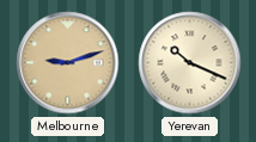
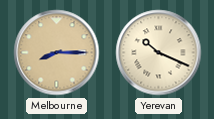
Melbourne: 9:12 -> 8:15 (57, 53)
